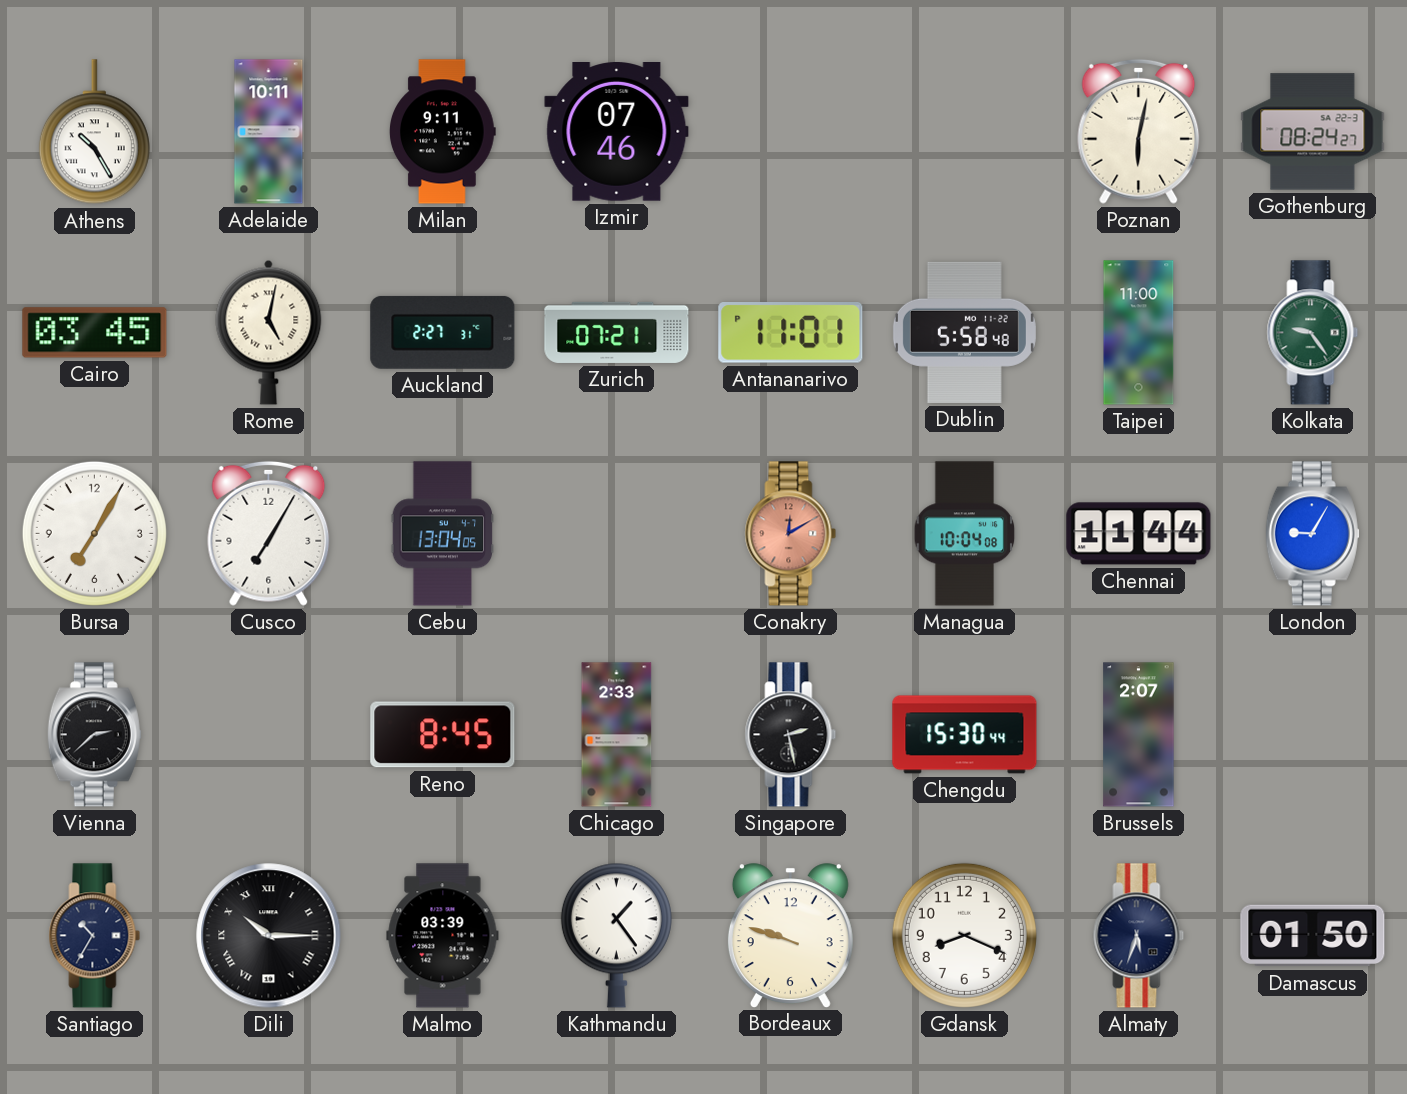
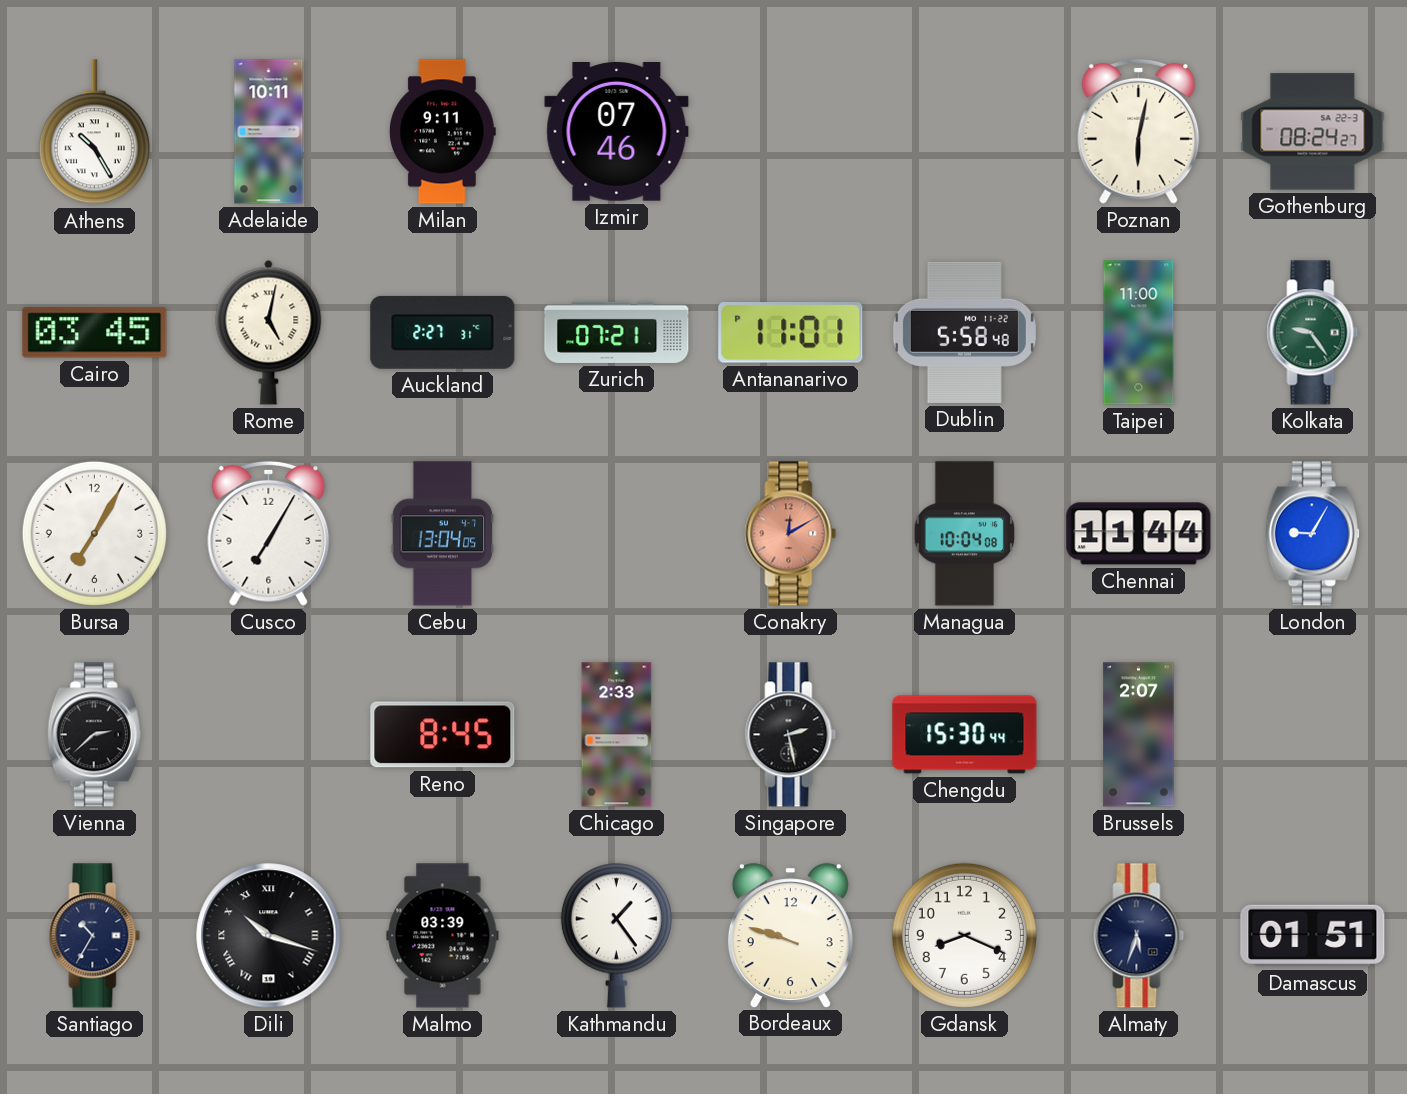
Dili: 10:15 -> 10:18 (269, 936)
Damascus: 01:50 -> 01:51 (1313, 936)
